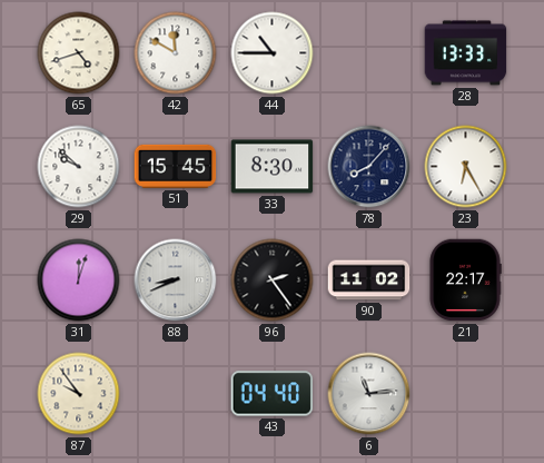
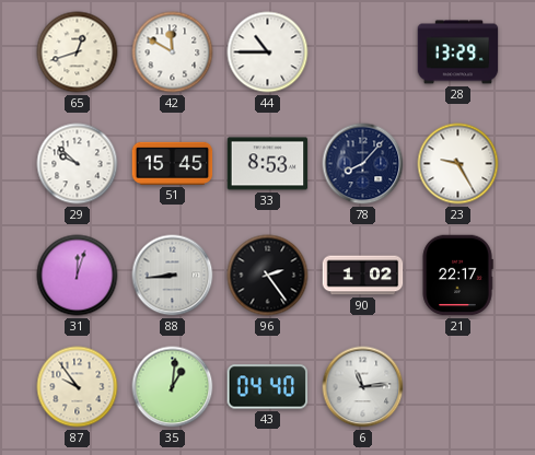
65: 4:42 -> 12:42 (78, 52)
28: 13:33 -> 13:29 (458, 52)
33: 8:30 -> 8:53 (268, 164)
23: 6:25 -> 9:25 (458, 164)
88: 8:41 -> 8:44 (173, 276)
90: 11:02 -> 1:02 (363, 276)
35: none -> 1:01 (173, 387)
